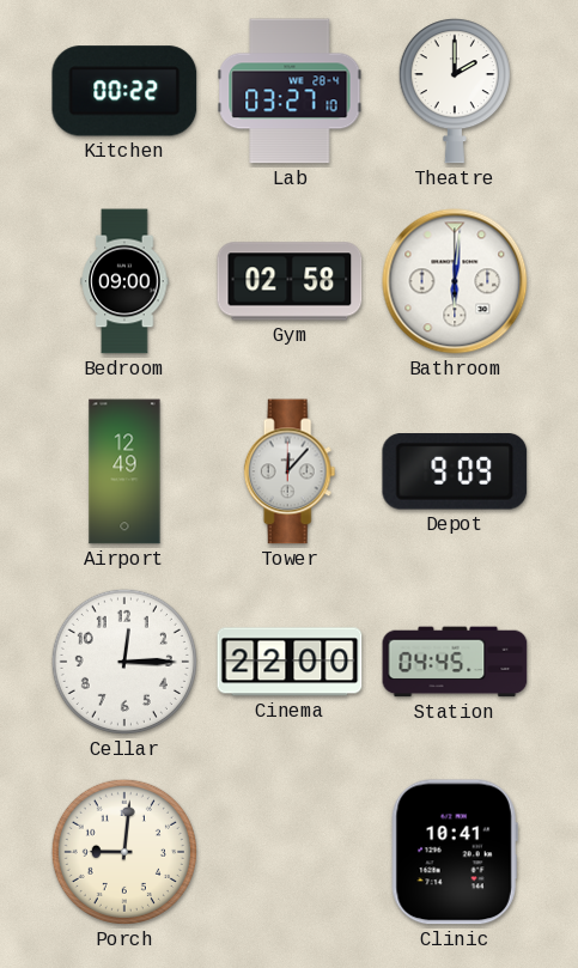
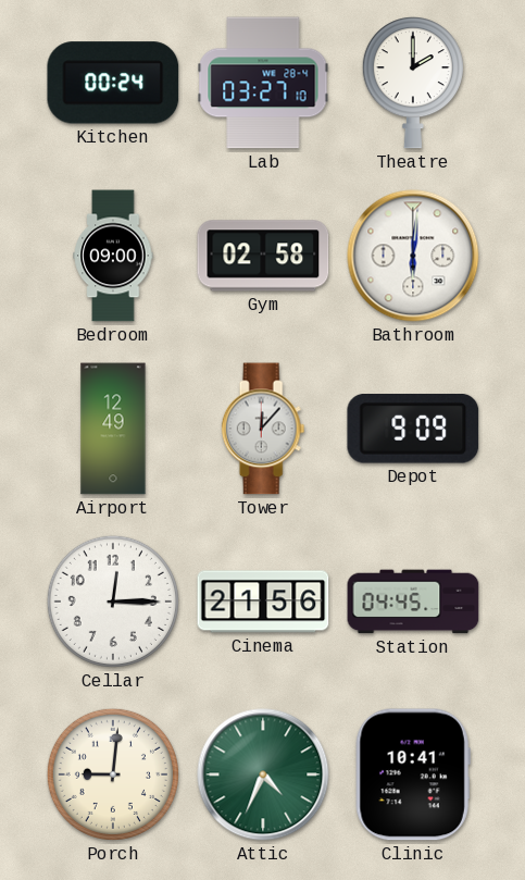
Kitchen: 00:22 -> 00:24 (113, 83)
Cinema: 22:00 -> 21:56 (263, 602)
Attic: none -> 4:34 (263, 774)
